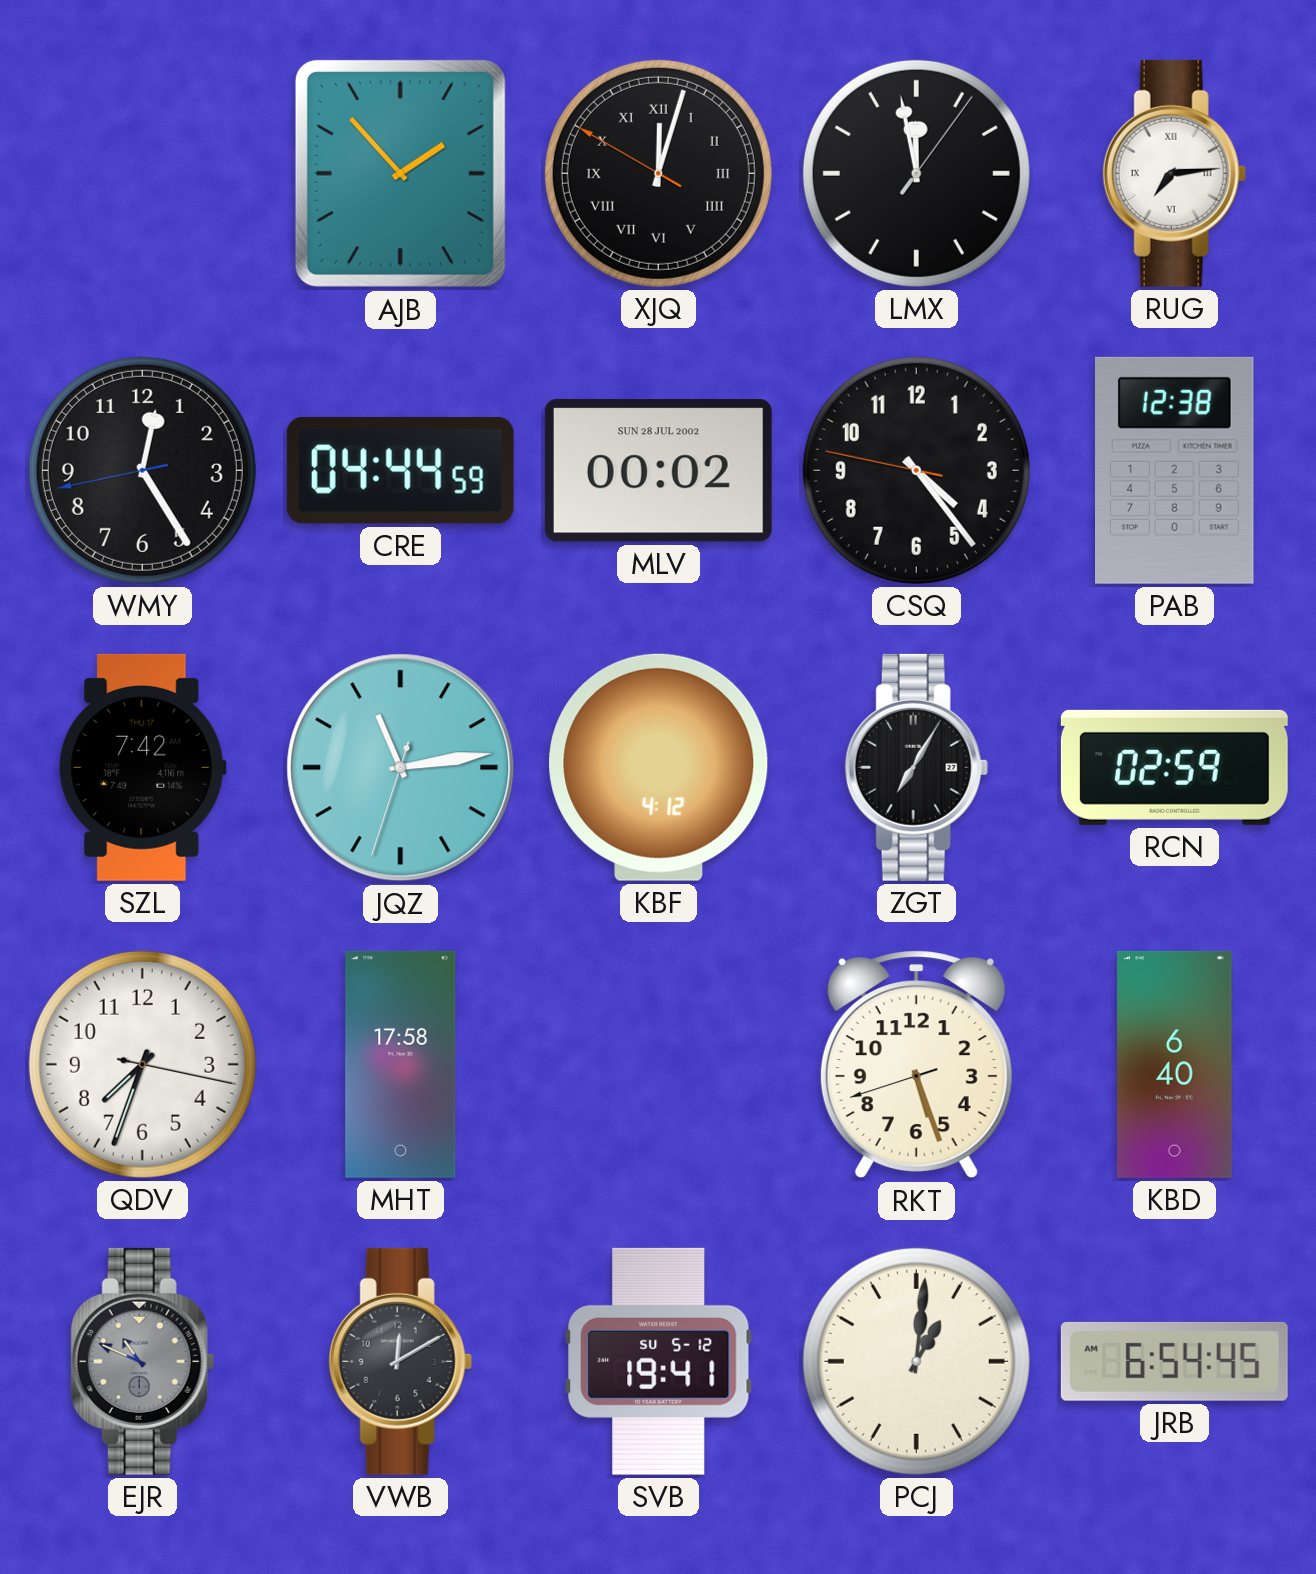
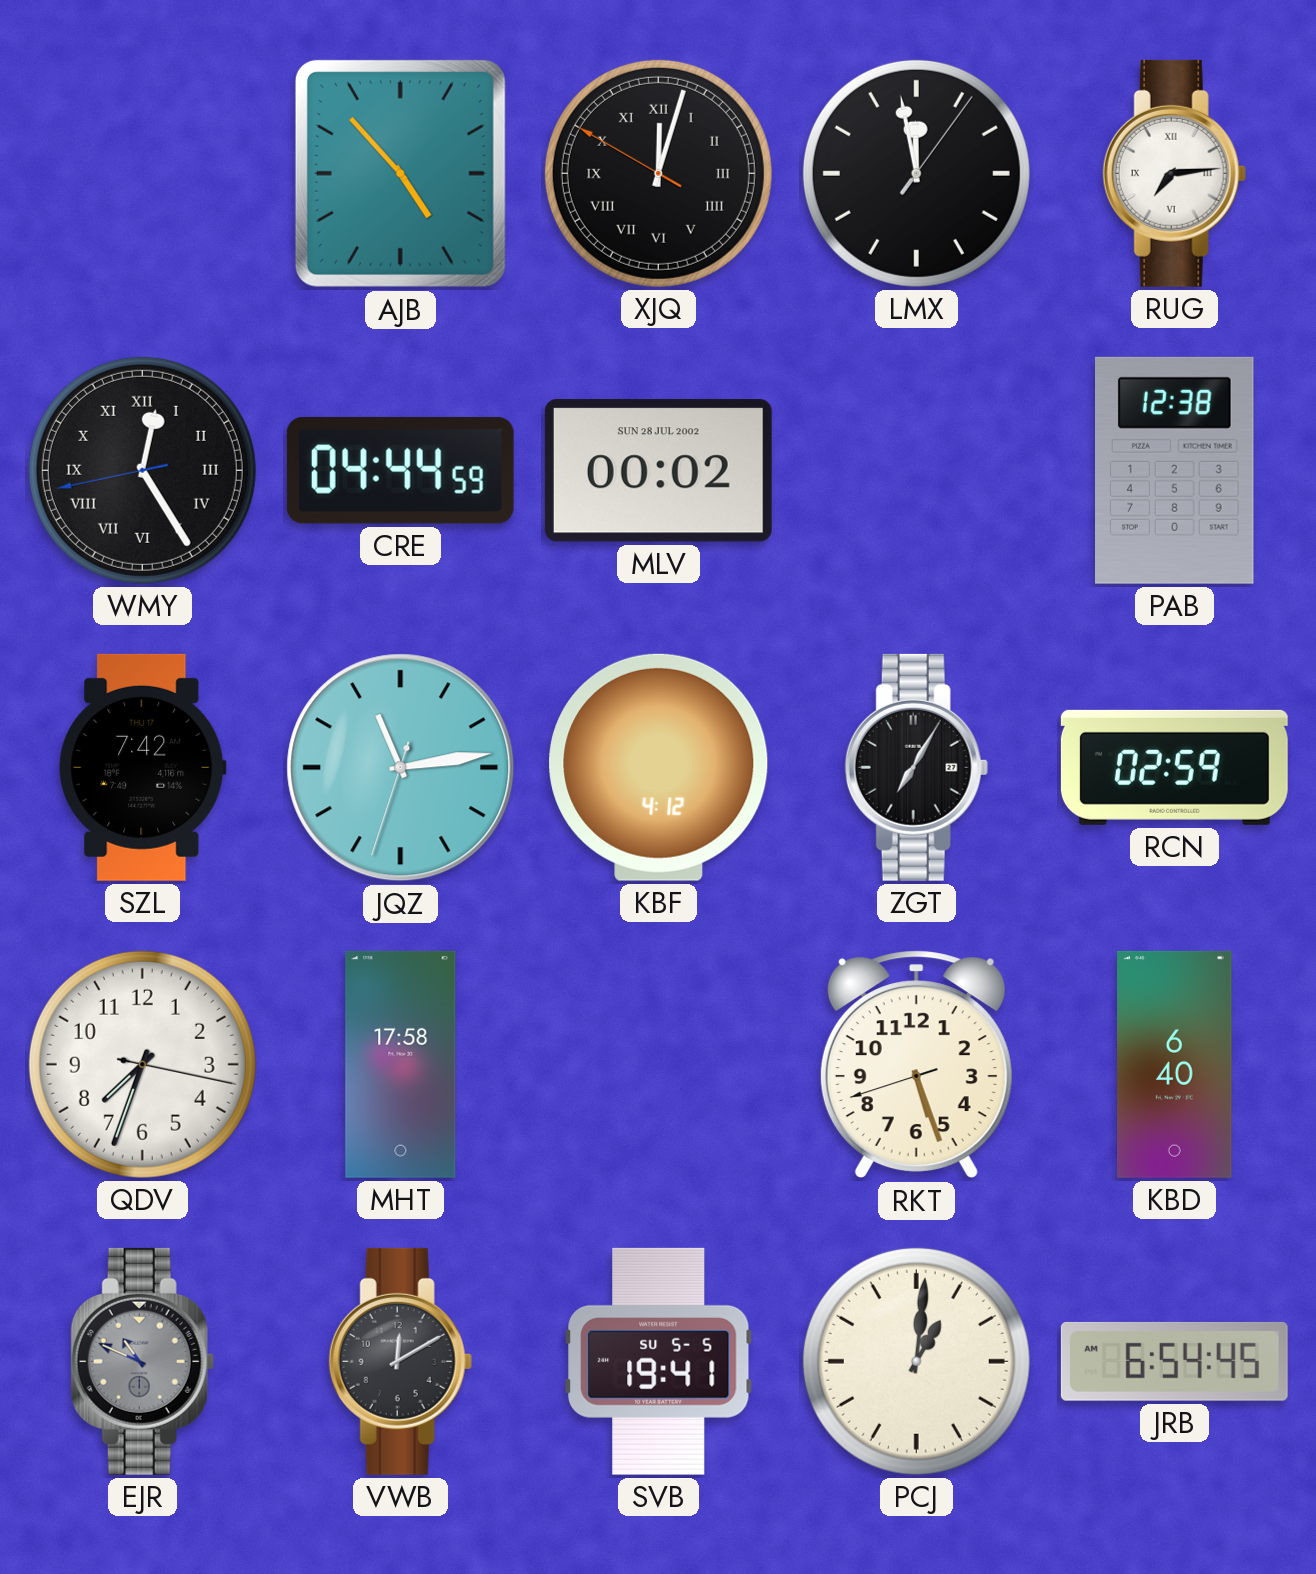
AJB: 1:53 -> 4:53 (400, 173)
WMY numerals: Arabic -> Roman (142, 470)
CSQ: 4:23 -> none (916, 470)
SVB date: SU 5-12 -> SU 5-5 (659, 1361)
